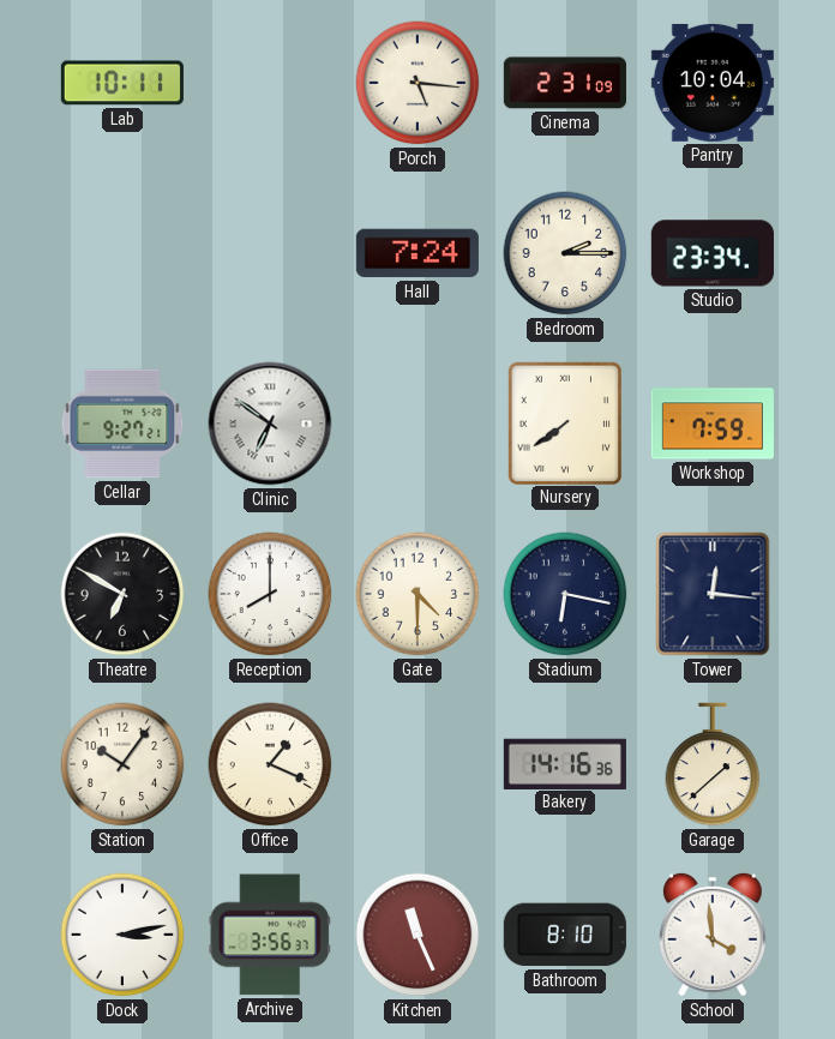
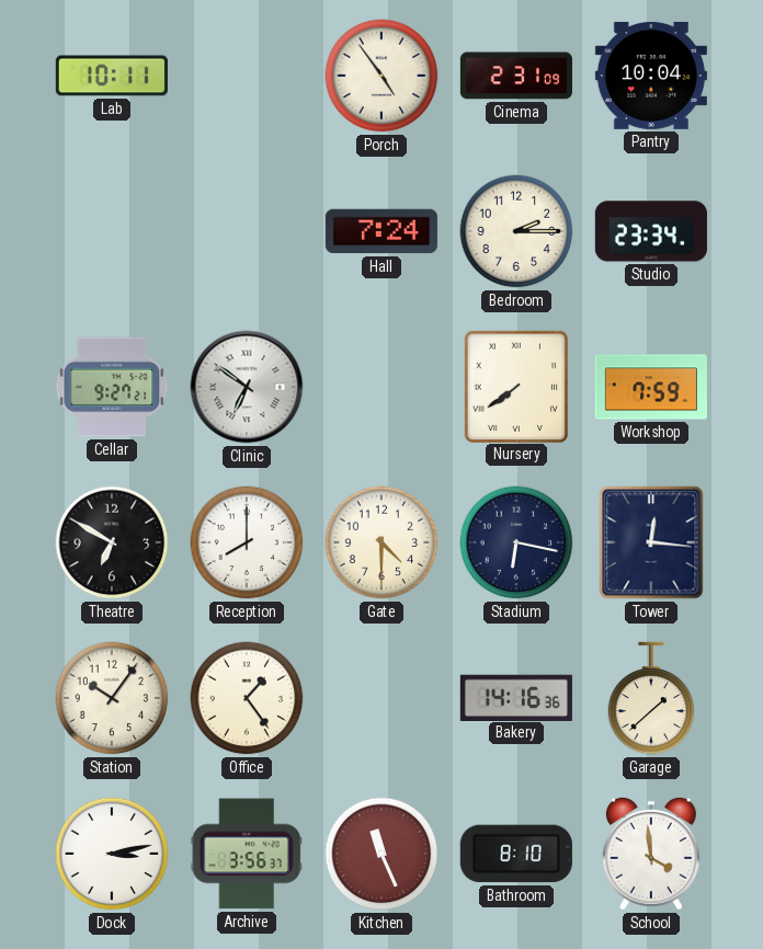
Porch: 5:16 -> 4:54 (381, 76)
Office: 1:19 -> 1:24 (247, 698)
